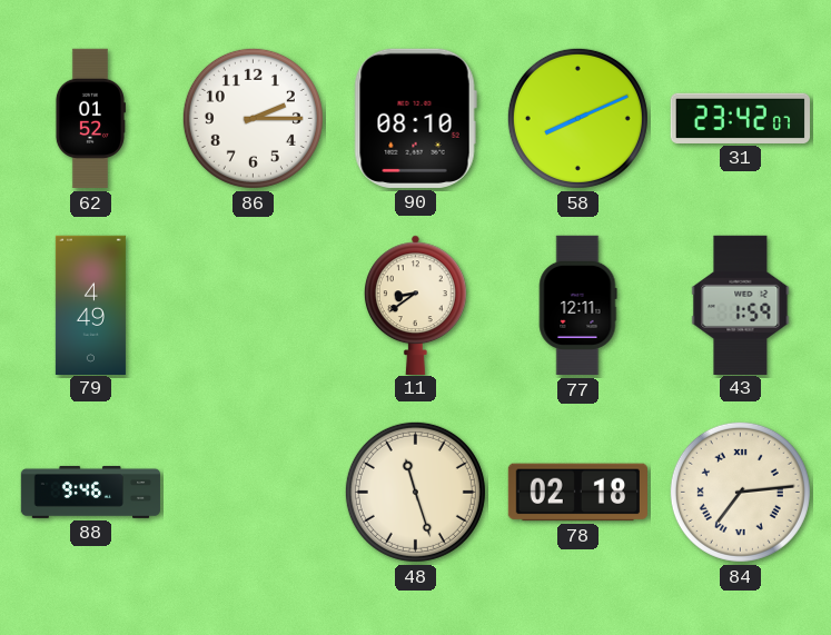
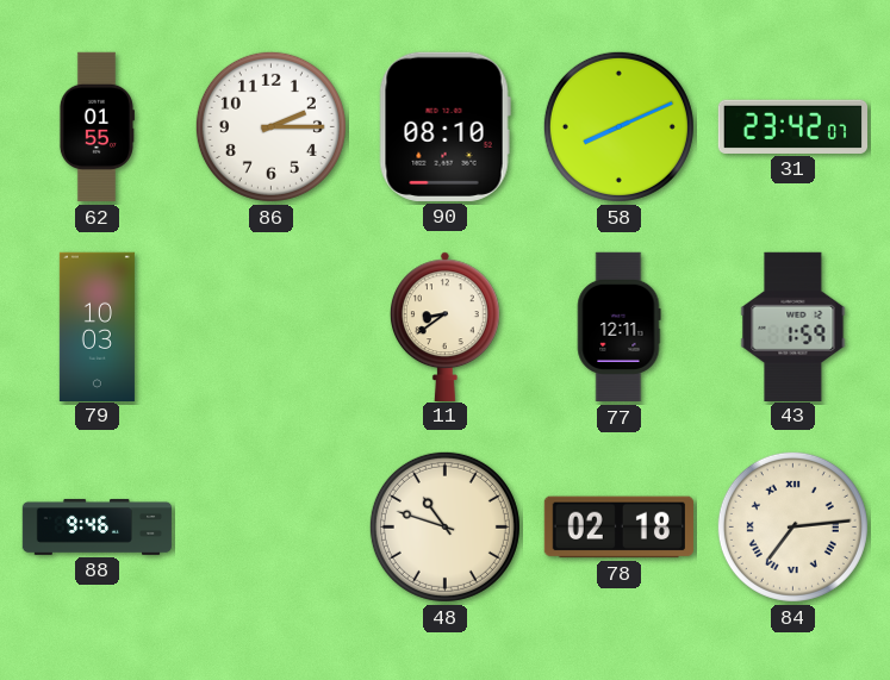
62: 01:52 -> 01:55 (97, 127)
79: 4:49 -> 10:03 (97, 326)
48: 11:27 -> 10:48 (444, 526)
